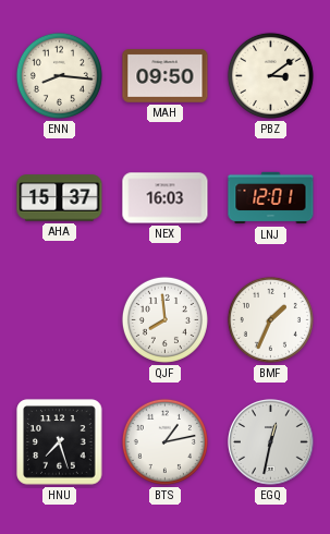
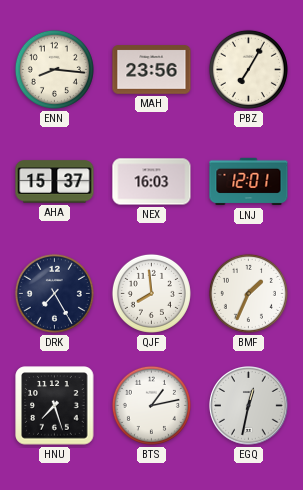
MAH: 09:50 -> 23:56 (152, 70)
PBZ: 3:09 -> 7:05 (248, 69)
DRK: none -> 7:25 (54, 293)
